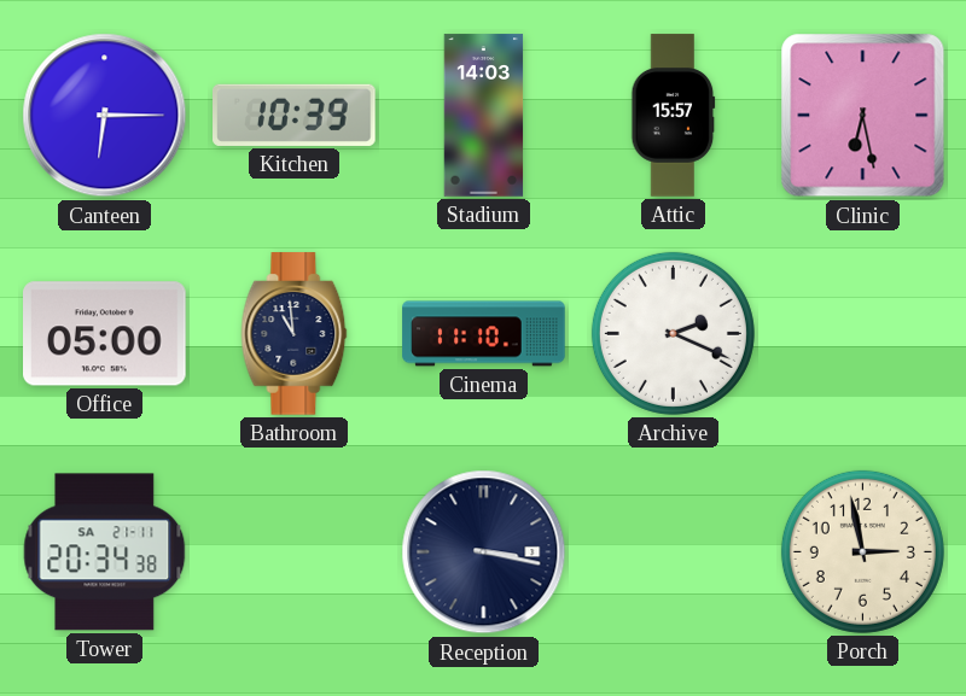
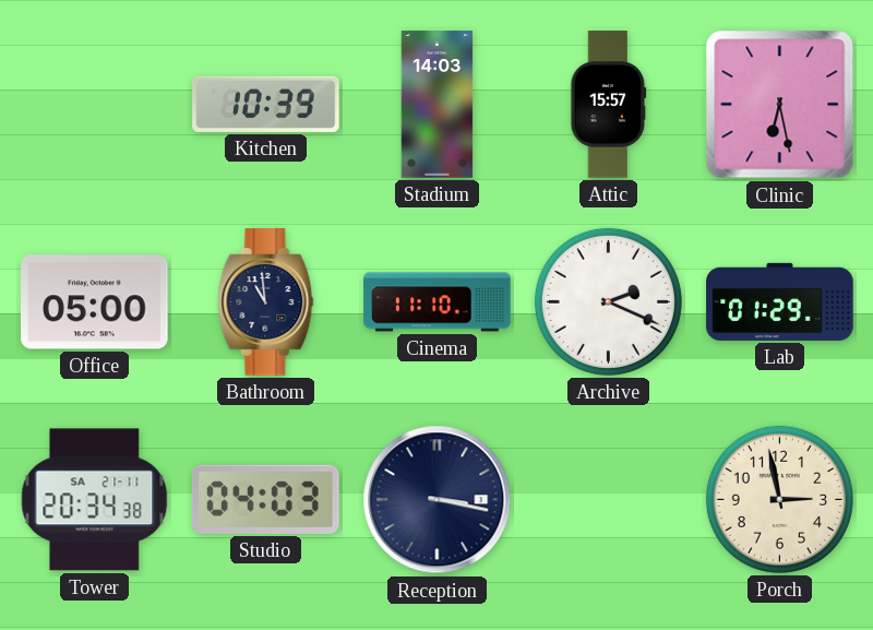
Canteen: 6:15 -> none (105, 116)
Lab: none -> 01:29 (780, 301)
Studio: none -> 04:03 (266, 499)
